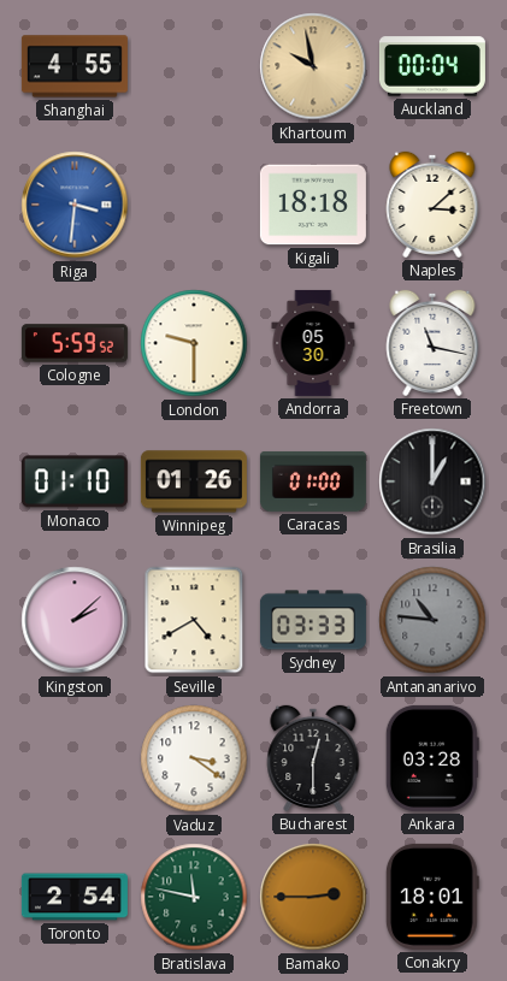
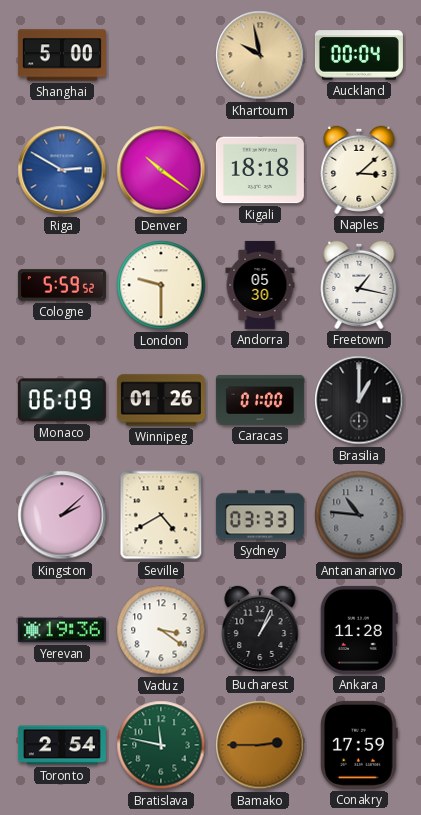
Shanghai: 4:55 -> 5:00 (62, 55)
Riga: 3:31 -> 2:50 (62, 170)
Denver: none -> 10:21 (161, 170)
Freetown: 11:17 -> 1:17 (359, 285)
Monaco: 01:10 -> 06:09 (62, 400)
Yerevan: none -> 19:36 (62, 630)
Bucharest: 12:30 -> 1:04 (260, 630)
Ankara: 03:28 -> 11:28 (359, 630)
Conakry: 18:01 -> 17:59 (359, 745)
